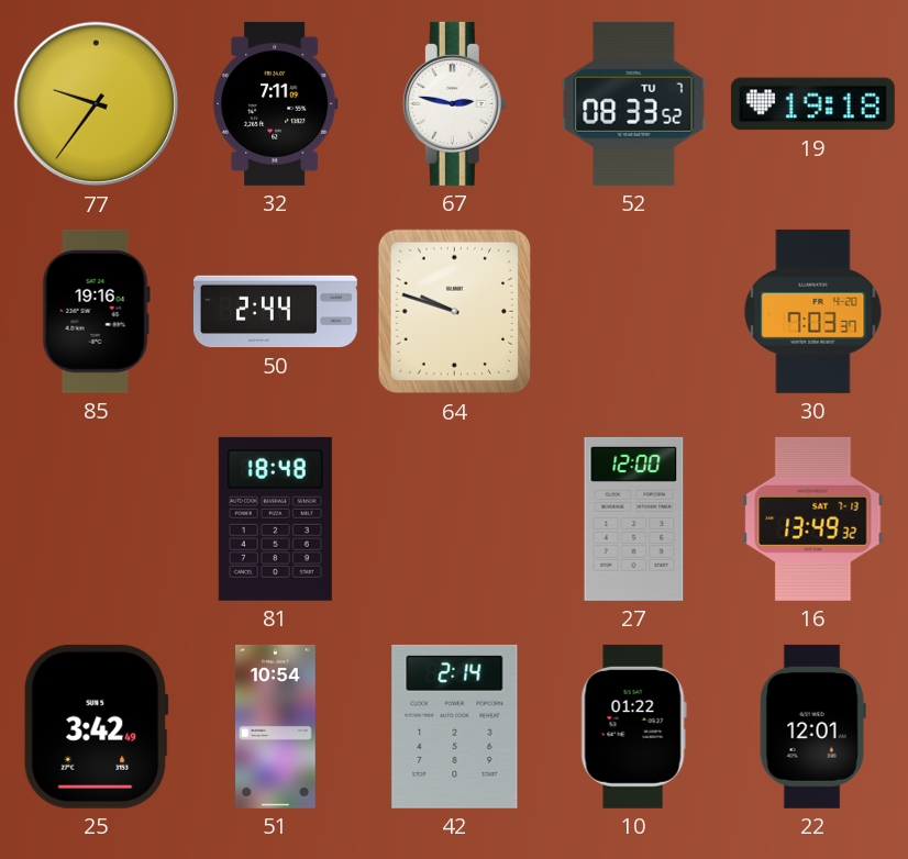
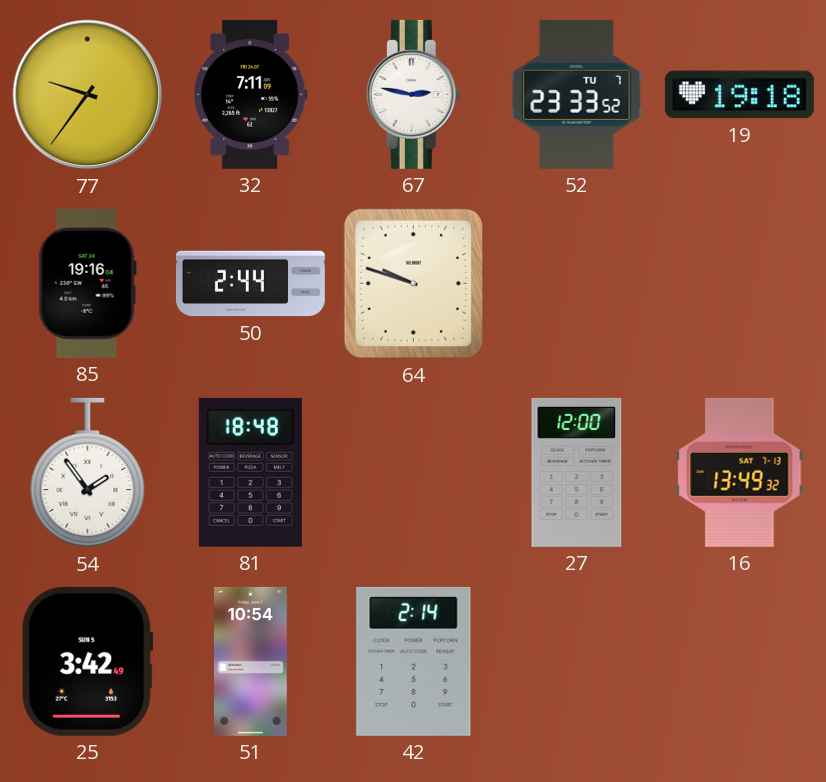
52: 08:33 -> 23:33 (577, 94)
30: 7:03 -> none (813, 311)
54: none -> 1:54 (88, 473)
10: 01:22 -> none (633, 726)
22: 12:01 -> none (812, 726)
